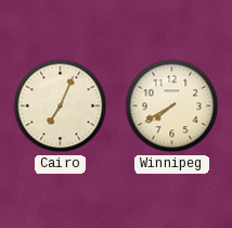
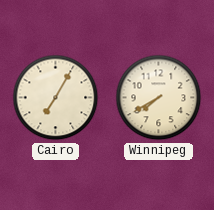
Cairo: 7:04 -> 7:05 (56, 98)
